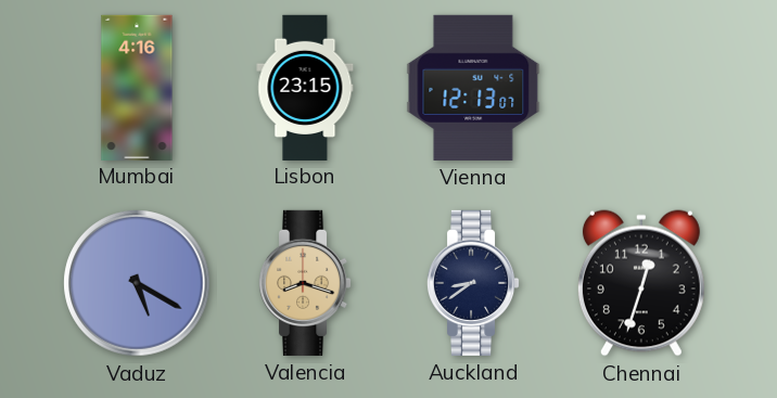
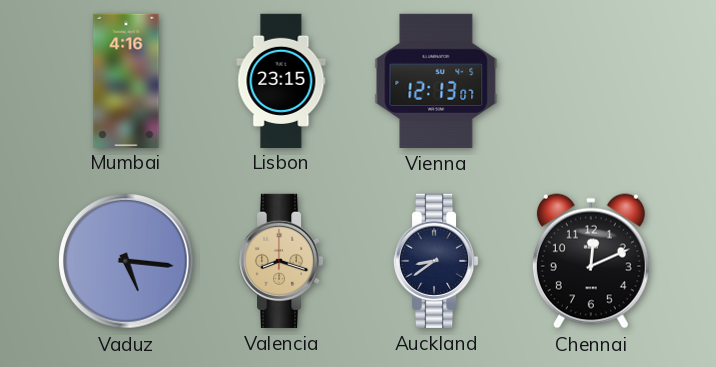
Vaduz: 5:20 -> 5:16 (126, 261)
Chennai: 12:33 -> 12:11 (591, 261)
